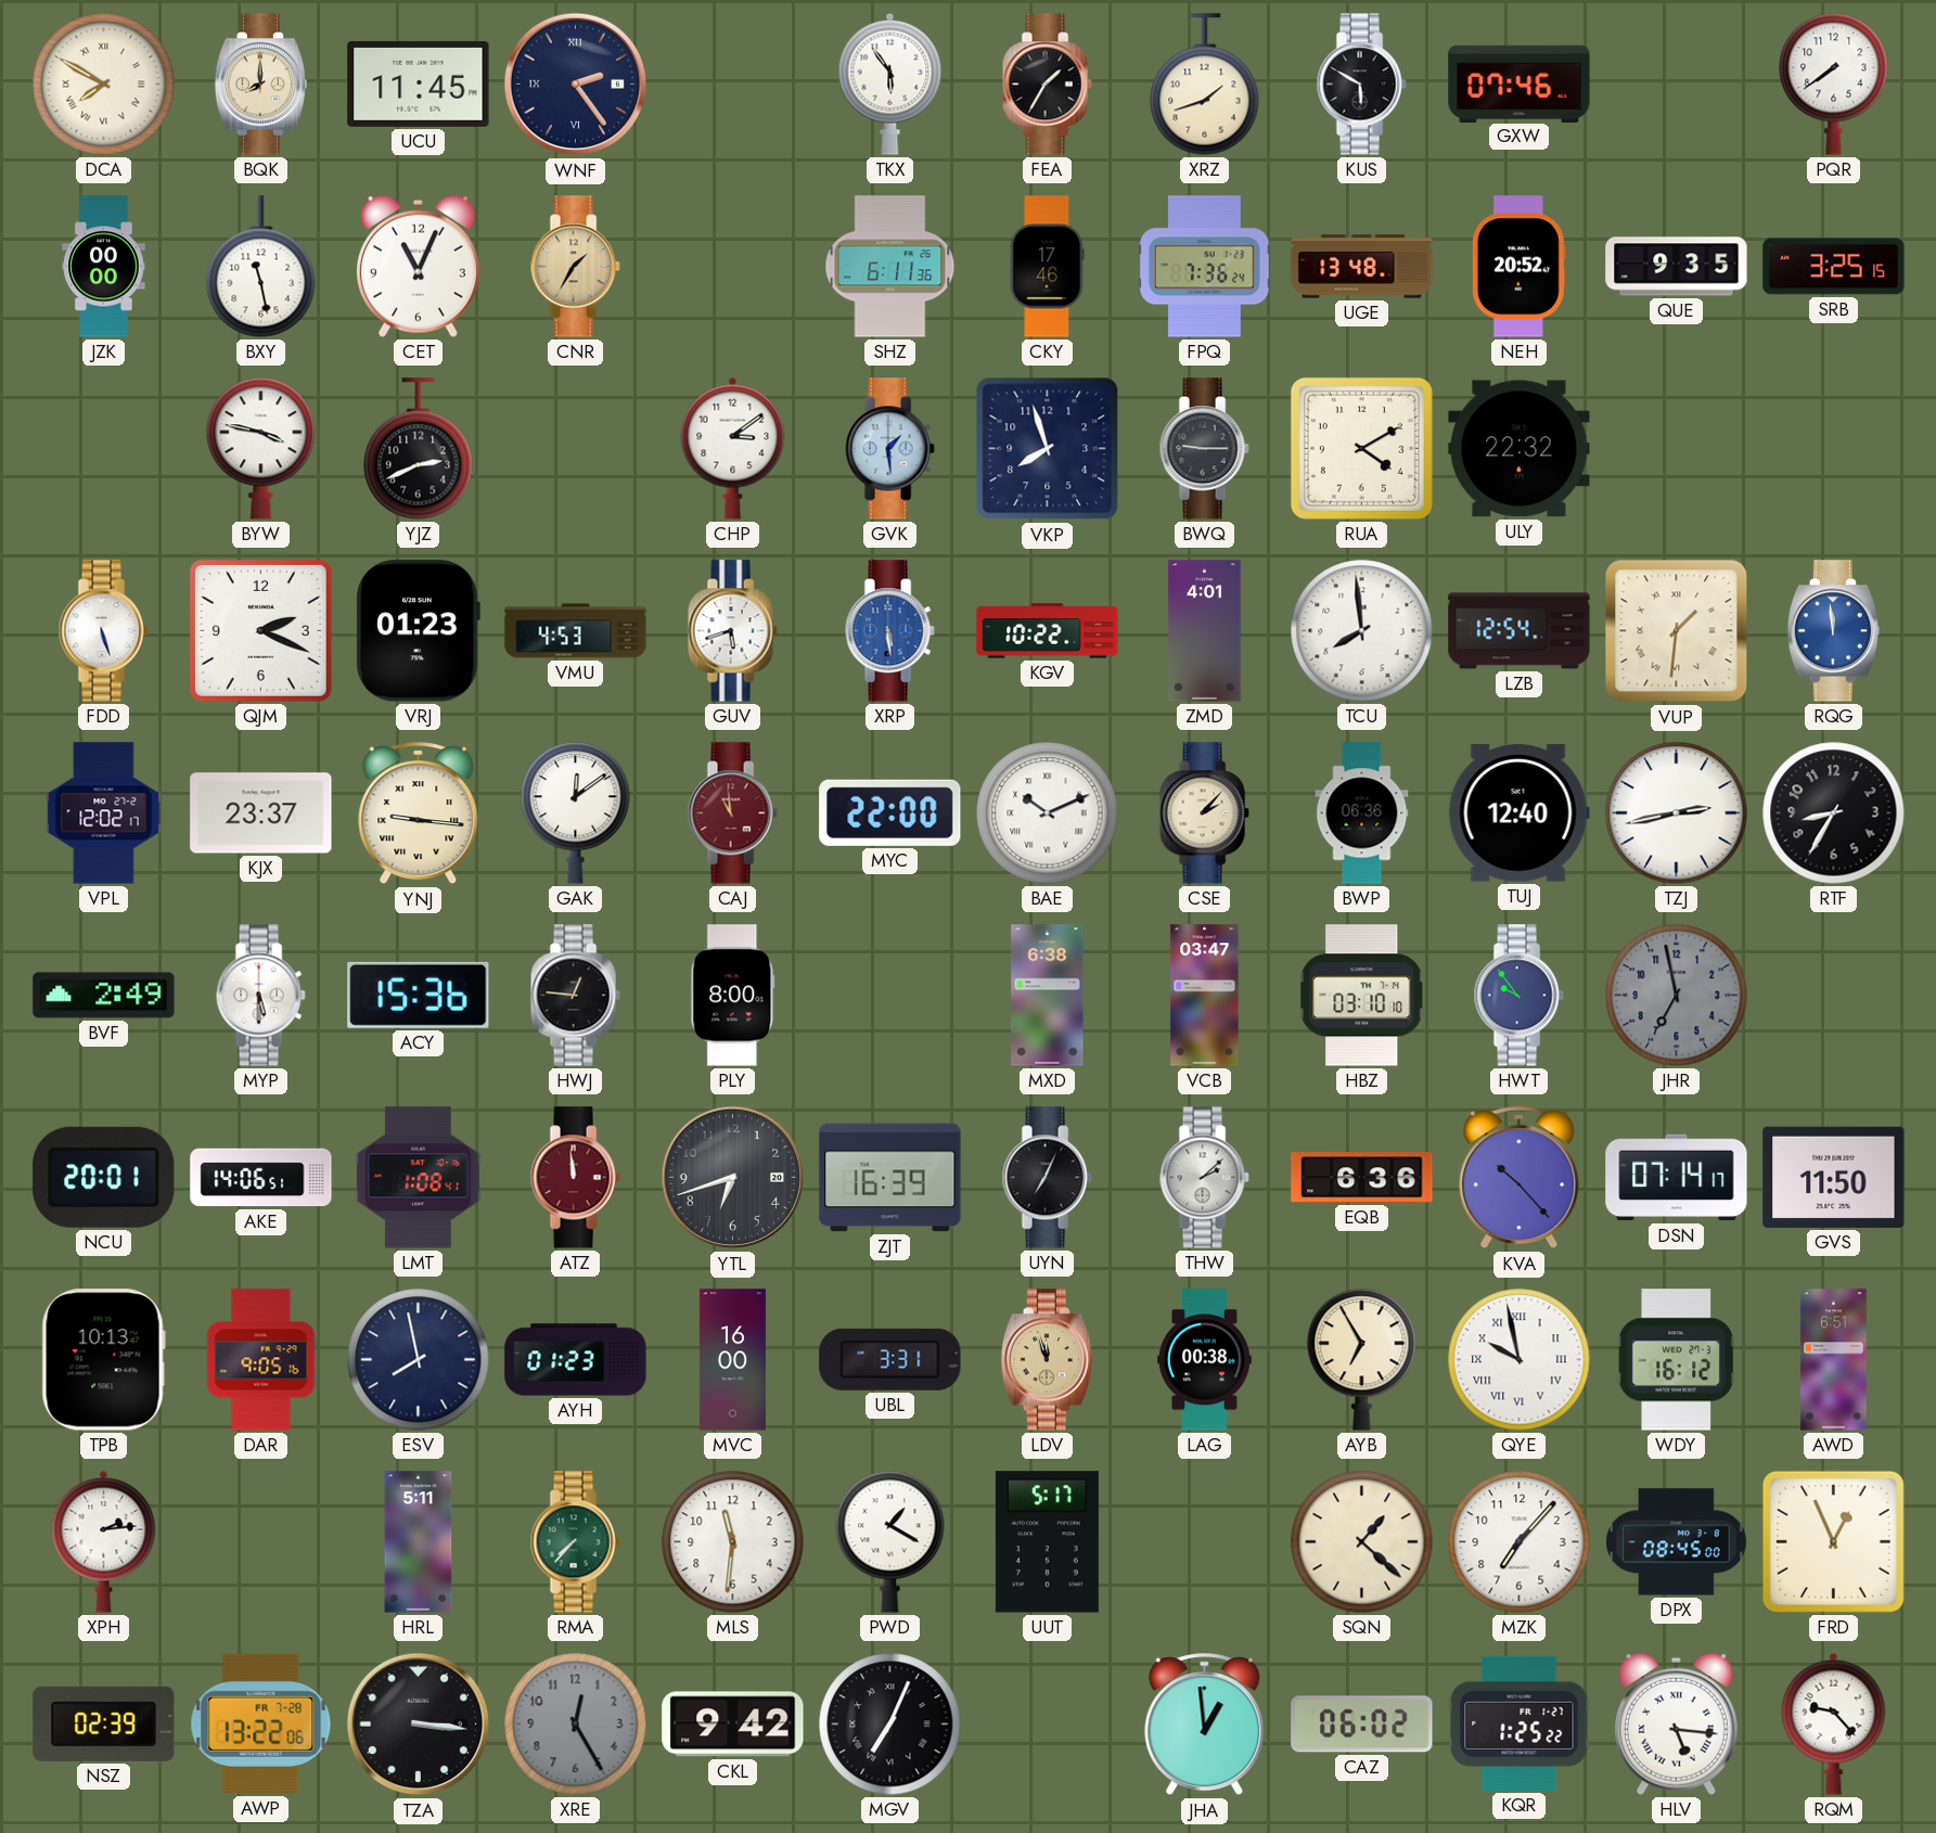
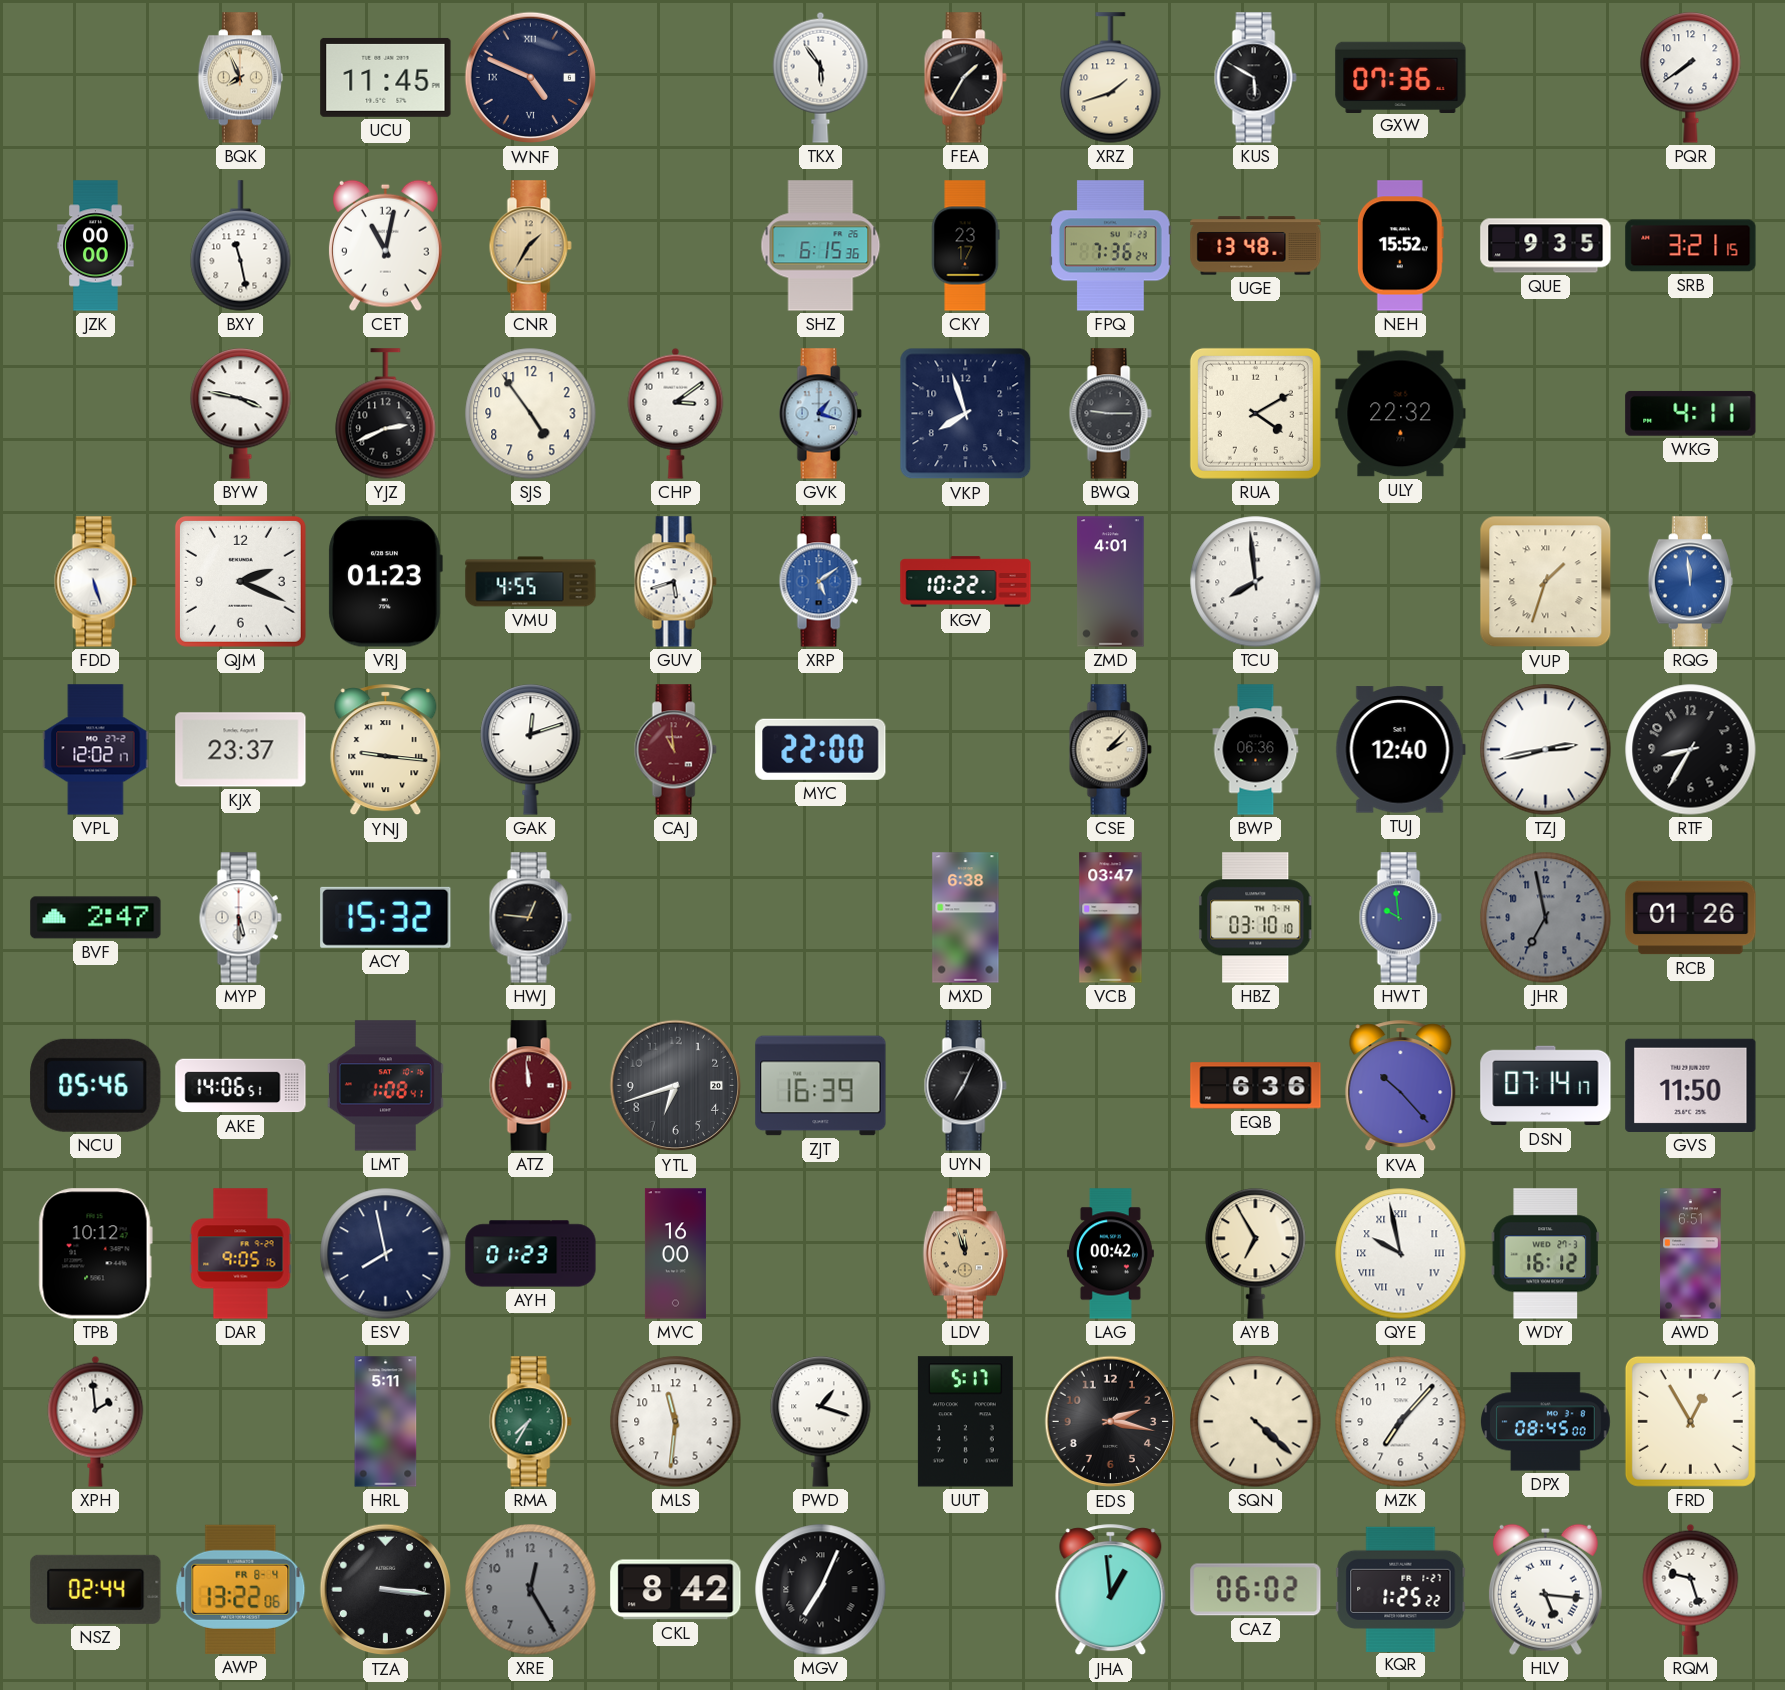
DCA: 7:50 -> none (104, 85)
BQK: 8:00 -> 7:56 (240, 78)
WNF: 2:24 -> 4:49 (531, 78)
GXW: 07:46 -> 07:36 (1401, 77)
CET: 11:04 -> 11:02 (385, 245)
SHZ: 6:11 -> 6:15 (821, 246)
CKY: 17:46 -> 23:17 (965, 246)
NEH: 20:52 -> 15:52 (1400, 246)
SRB: 3:25 -> 3:21 (1691, 246)
SJS: none -> 4:54 (531, 414)
GVK: 1:29 -> 1:18 (820, 414)
WKG: none -> 4:11 (1691, 413)
VMU: 4:53 -> 4:55 (531, 582)
XRP: 5:29 -> 5:09 (820, 582)
LZB: 12:54 -> none (1520, 631)
VUP: 1:31 -> 1:33 (1546, 582)
GAK: 12:09 -> 12:12 (531, 750)
BAE: 10:11 -> none (1048, 813)
BVF: 2:49 -> 2:47 (96, 918)
ACY: 15:36 -> 15:32 (386, 917)
PLY: 8:00 -> none (733, 996)
HWT: 9:54 -> 9:59 (1400, 918)
RCB: none -> 01:26 (1691, 918)
NCU: 20:01 -> 05:46 (96, 1085)
THW: 2:08 -> none (1204, 1178)
TPB: 10:13 -> 10:12 (95, 1254)
UBL: 3:31 -> none (890, 1359)
LAG: 00:38 -> 00:42 (1110, 1254)
XPH: 2:14 -> 1:59 (96, 1421)
RMA: 7:37 -> 7:35 (530, 1422)
PWD: 1:20 -> 1:18 (821, 1422)
EDS: none -> 2:17 (1111, 1422)
SQN: 1:22 -> 4:22 (1256, 1422)
FRD: 12:56 -> 12:55 (1690, 1421)
NSZ: 02:39 -> 02:44 (96, 1589)
AWP date: FR 7-28 -> FR 8-4 (241, 1589)
CKL: 9:42 -> 8:42 (676, 1590)
RQM: 9:23 -> 9:27 (1691, 1589)
